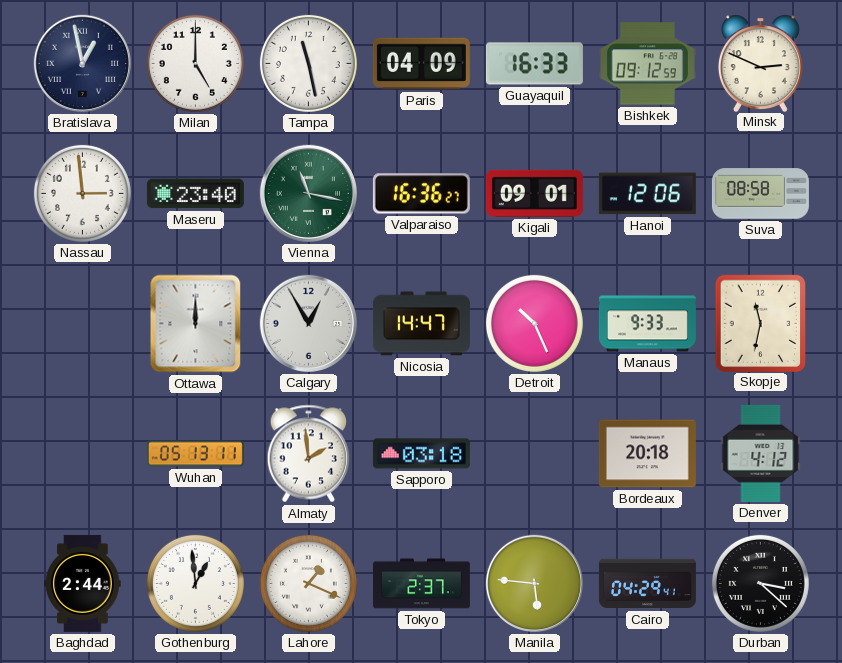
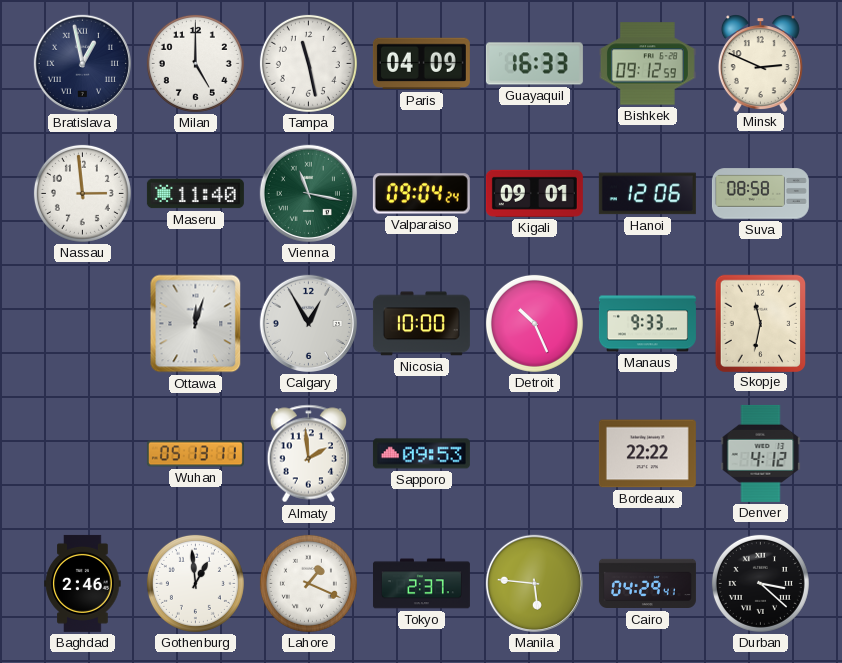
Maseru: 23:40 -> 11:40 (195, 194)
Valparaiso: 16:36 -> 09:04 (421, 194)
Ottawa: 12:00 -> 12:03 (196, 324)
Nicosia: 14:47 -> 10:00 (421, 324)
Sapporo: 03:18 -> 09:53 (421, 454)
Bordeaux: 20:18 -> 22:22 (647, 454)
Baghdad: 2:44 -> 2:46 (83, 583)
